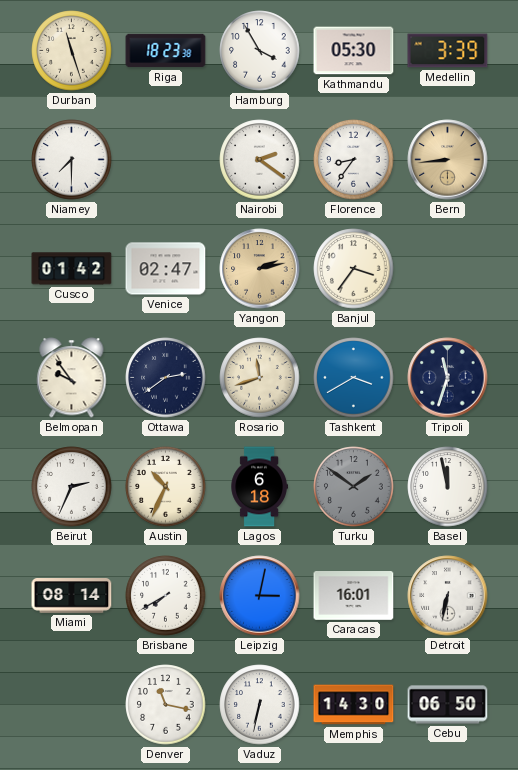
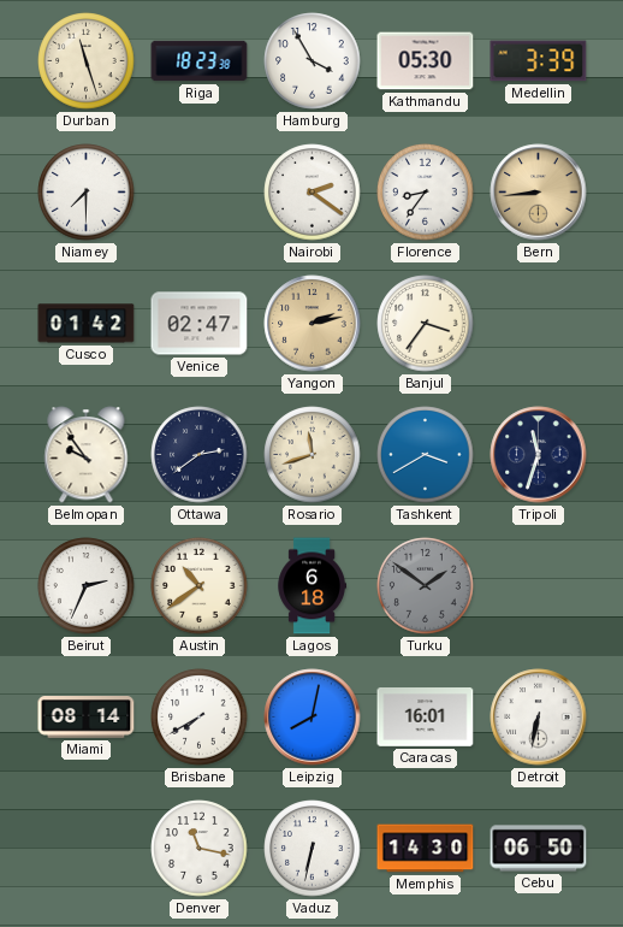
Austin: 10:34 -> 10:39 (200, 586)
Basel: 11:58 -> none (448, 487)
Leipzig: 3:02 -> 8:02 (313, 718)
